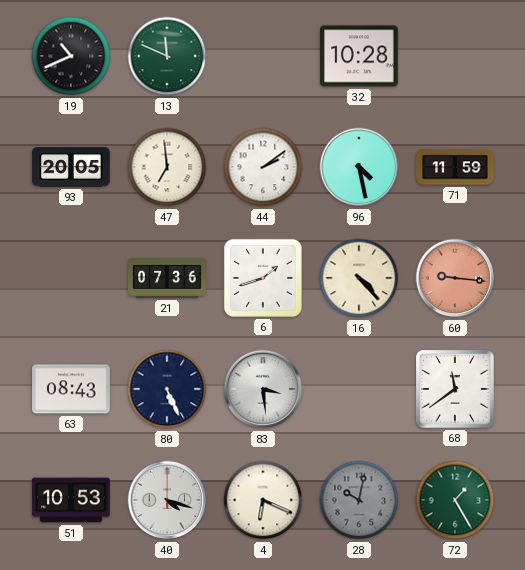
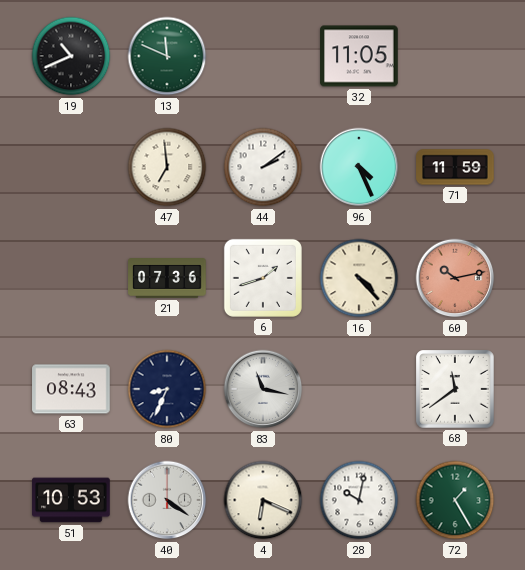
32: 10:28 -> 11:05 (359, 56)
93: 20:05 -> none (71, 167)
96: 4:28 -> 4:26 (359, 167)
60: 9:16 -> 10:13 (455, 278)
80: 5:26 -> 8:34 (167, 389)
83: 3:29 -> 11:17 (263, 389)
40: 4:18 -> 4:21 (167, 500)
28 dial: grey -> white (359, 500)
